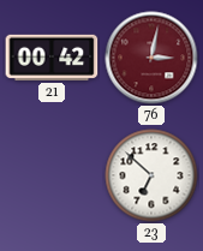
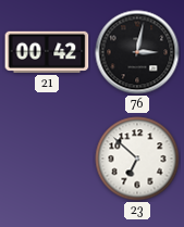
76 dial: burgundy -> black (137, 52)
